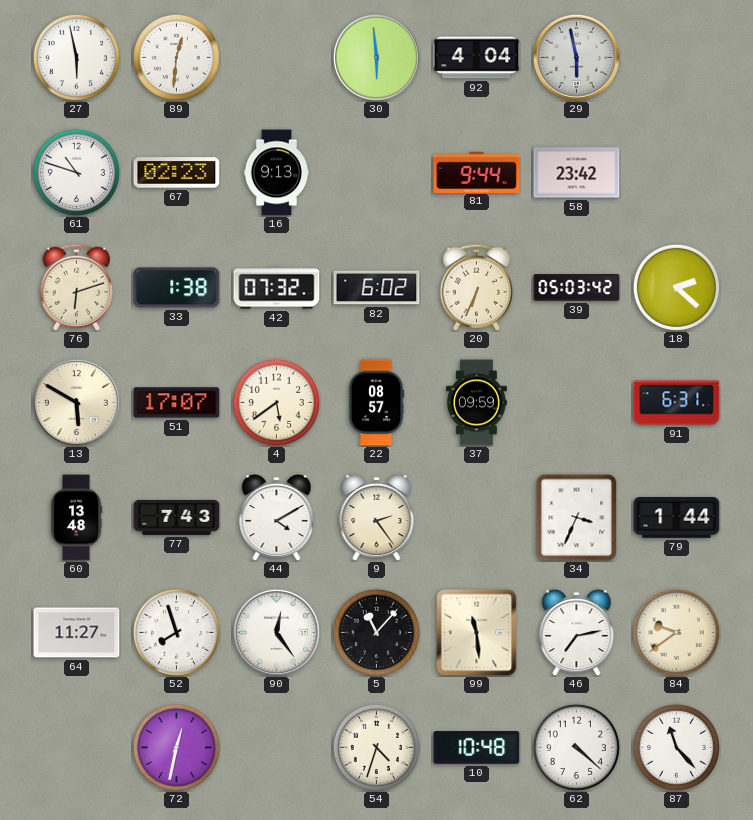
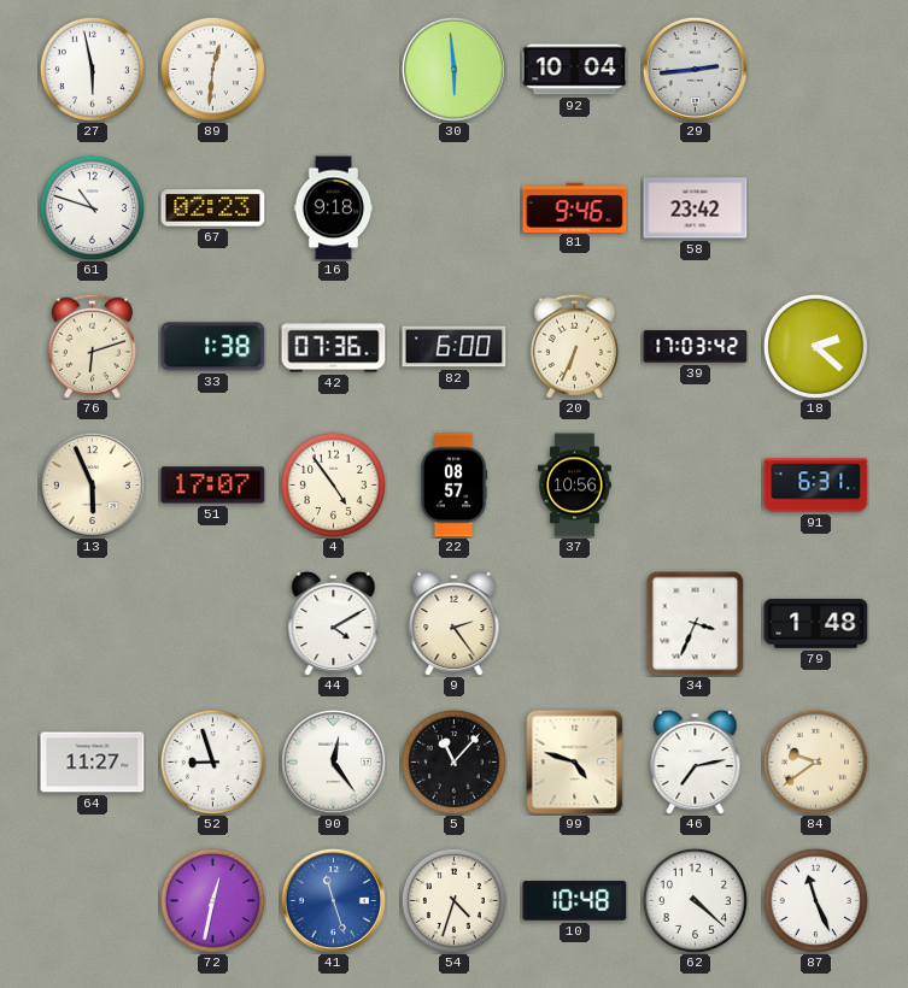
92: 4:04 -> 10:04 (575, 70)
29: 5:58 -> 2:44 (695, 69)
16: 9:13 -> 9:18 (334, 208)
81: 9:44 -> 9:46 (575, 207)
42: 07:32 -> 07:36 (334, 347)
82: 6:02 -> 6:00 (455, 347)
39: 05:03 -> 17:03 (696, 347)
13: 5:50 -> 5:56 (92, 484)
4: 5:39 -> 4:54 (333, 484)
37: 09:59 -> 10:56 (575, 486)
60: 13:48 -> none (76, 518)
77: 7:43 -> none (177, 517)
79: 1:44 -> 1:48 (816, 623)
52: 7:57 -> 8:57 (212, 761)
99: 11:29 -> 4:48 (575, 761)
41: none -> 11:27 (333, 900)
87: 11:23 -> 11:26 (815, 900)
